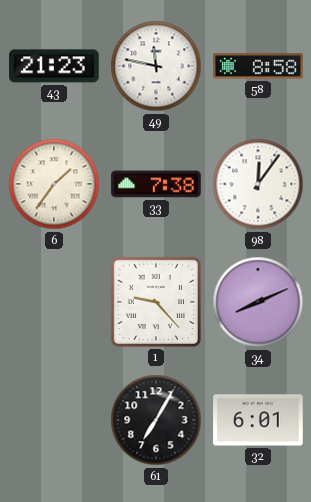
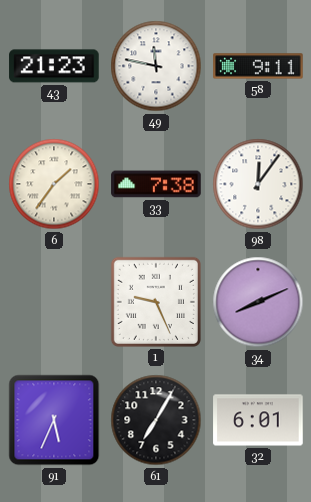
58: 8:58 -> 9:11 (258, 66)
1: 9:23 -> 9:26 (156, 302)
91: none -> 5:34 (54, 420)
